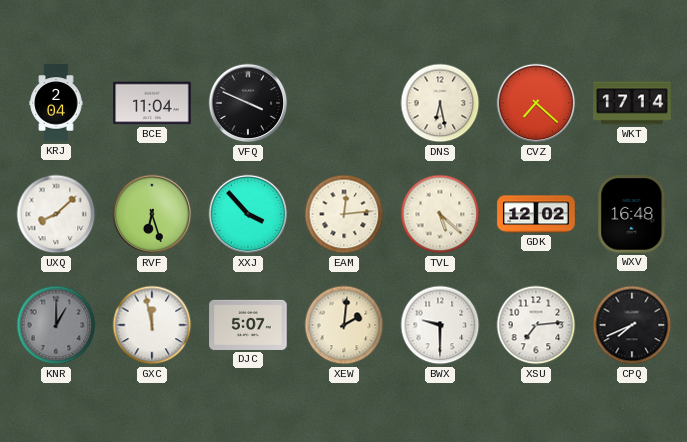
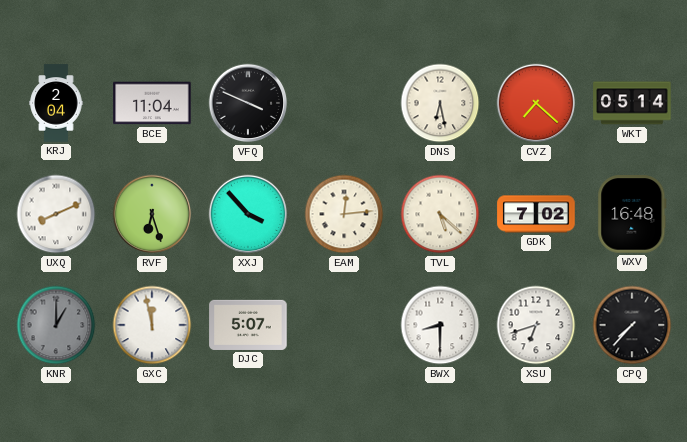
WKT: 17:14 -> 05:14 (632, 103)
UXQ: 8:08 -> 8:11 (56, 214)
GDK: 12:02 -> 7:02 (536, 214)
XEW: 2:01 -> none (344, 325)
BWX: 9:30 -> 8:30 (440, 325)
XSU: 7:14 -> 6:42 (536, 325)
CPQ: 7:41 -> 7:37 (632, 325)
